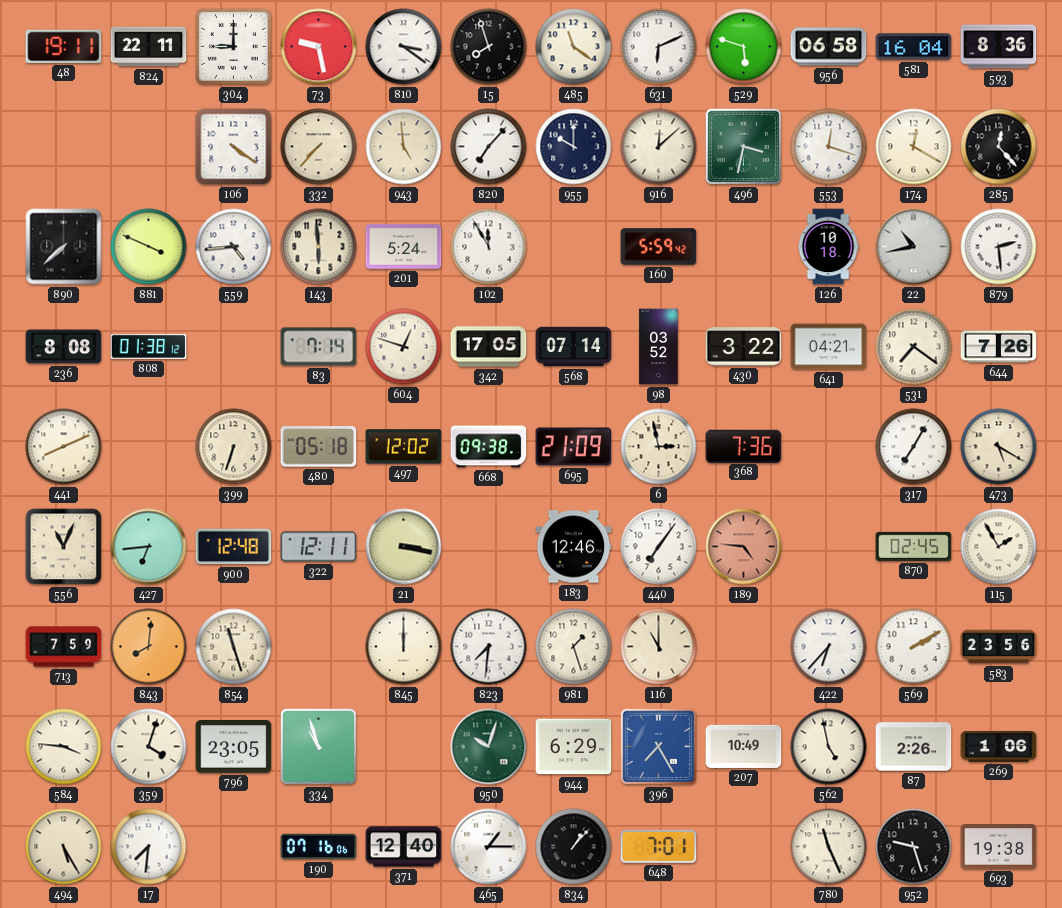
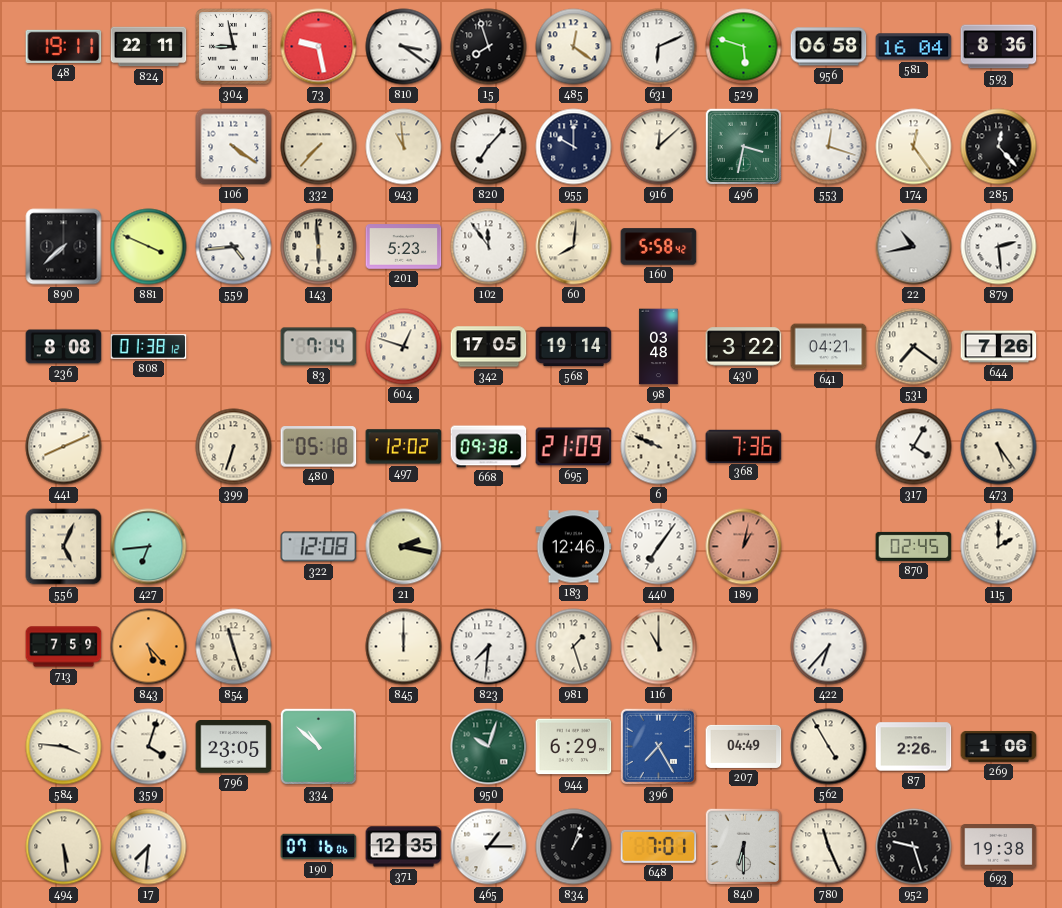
304: 9:00 -> 8:58 (234, 47)
485: 11:21 -> 12:21 (574, 47)
943: 4:59 -> 10:59 (404, 147)
174: 12:20 -> 12:24 (914, 147)
201: 5:24 -> 5:23 (404, 247)
102: 11:55 -> 11:54 (489, 247)
60: none -> 8:01 (574, 247)
160: 5:59 -> 5:58 (659, 247)
126: 10:18 -> none (828, 247)
568: 07:14 -> 19:14 (574, 347)
98: 03:52 -> 03:48 (659, 347)
6: 2:58 -> 9:49 (659, 447)
317: 7:05 -> 4:05 (914, 447)
473: 5:20 -> 5:24 (999, 447)
556: 11:04 -> 5:04 (64, 547)
900: 12:48 -> none (234, 547)
322: 12:11 -> 12:08 (319, 547)
21: 3:17 -> 2:17 (404, 547)
189: 4:46 -> 1:02 (744, 547)
115: 1:55 -> 2:00 (999, 547)
843: 8:01 -> 5:23 (149, 647)
569: 2:10 -> none (914, 647)
583: 23:56 -> none (999, 647)
334: 10:57 -> 10:52 (319, 747)
207: 10:49 -> 04:49 (744, 746)
562: 4:58 -> 4:55 (829, 747)
494: 5:25 -> 5:29 (64, 847)
371: 12:40 -> 12:35 (404, 847)
834: 1:07 -> 1:03 (574, 847)
840: none -> 6:30 (744, 847)
